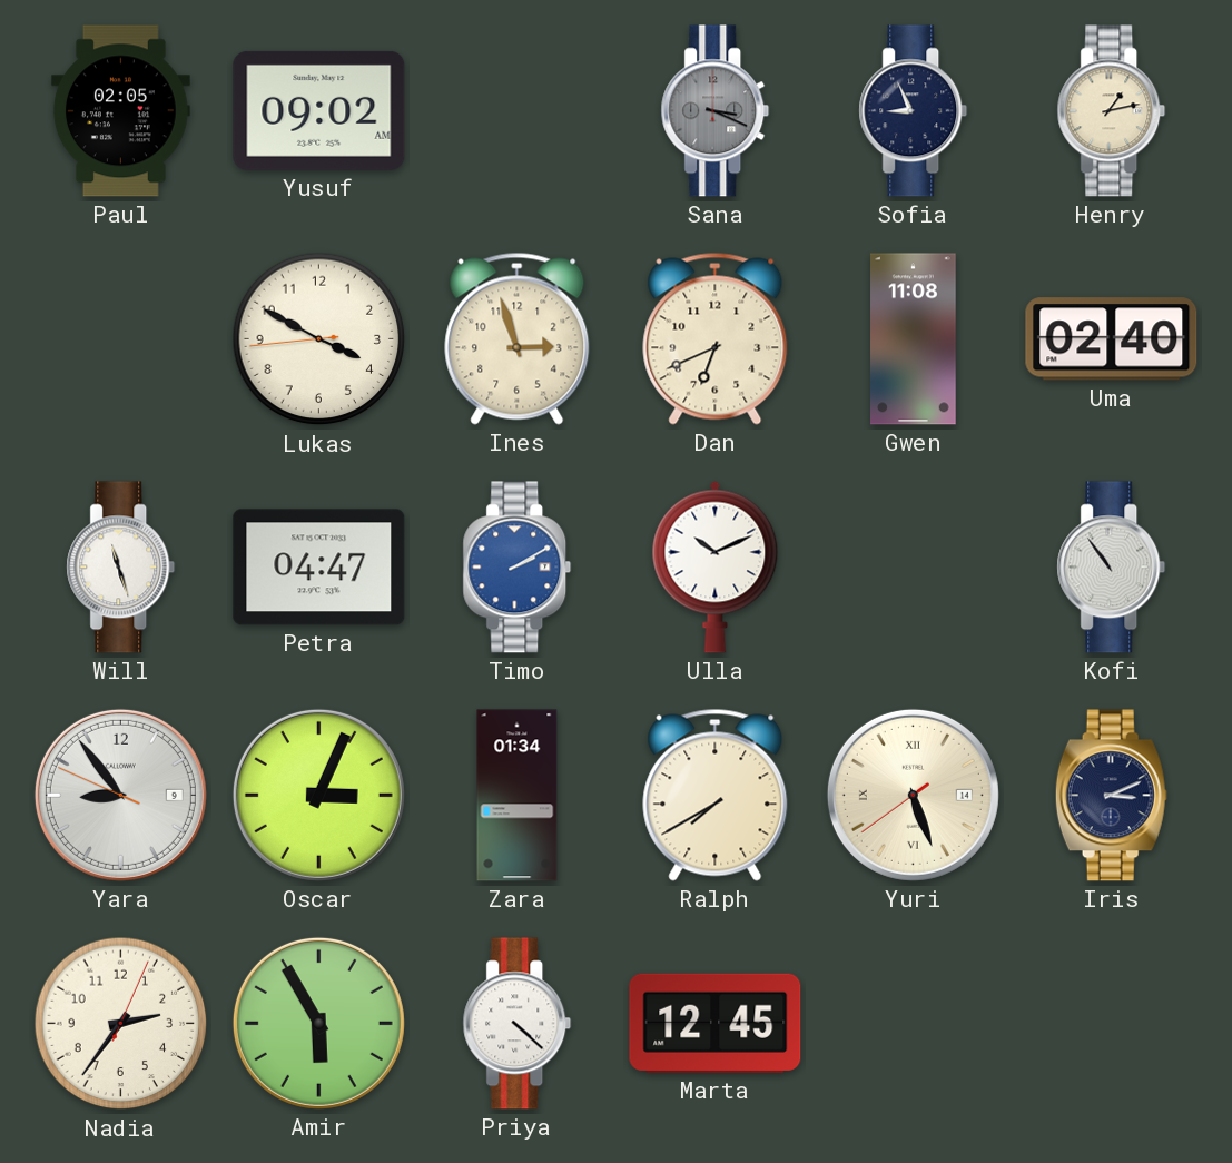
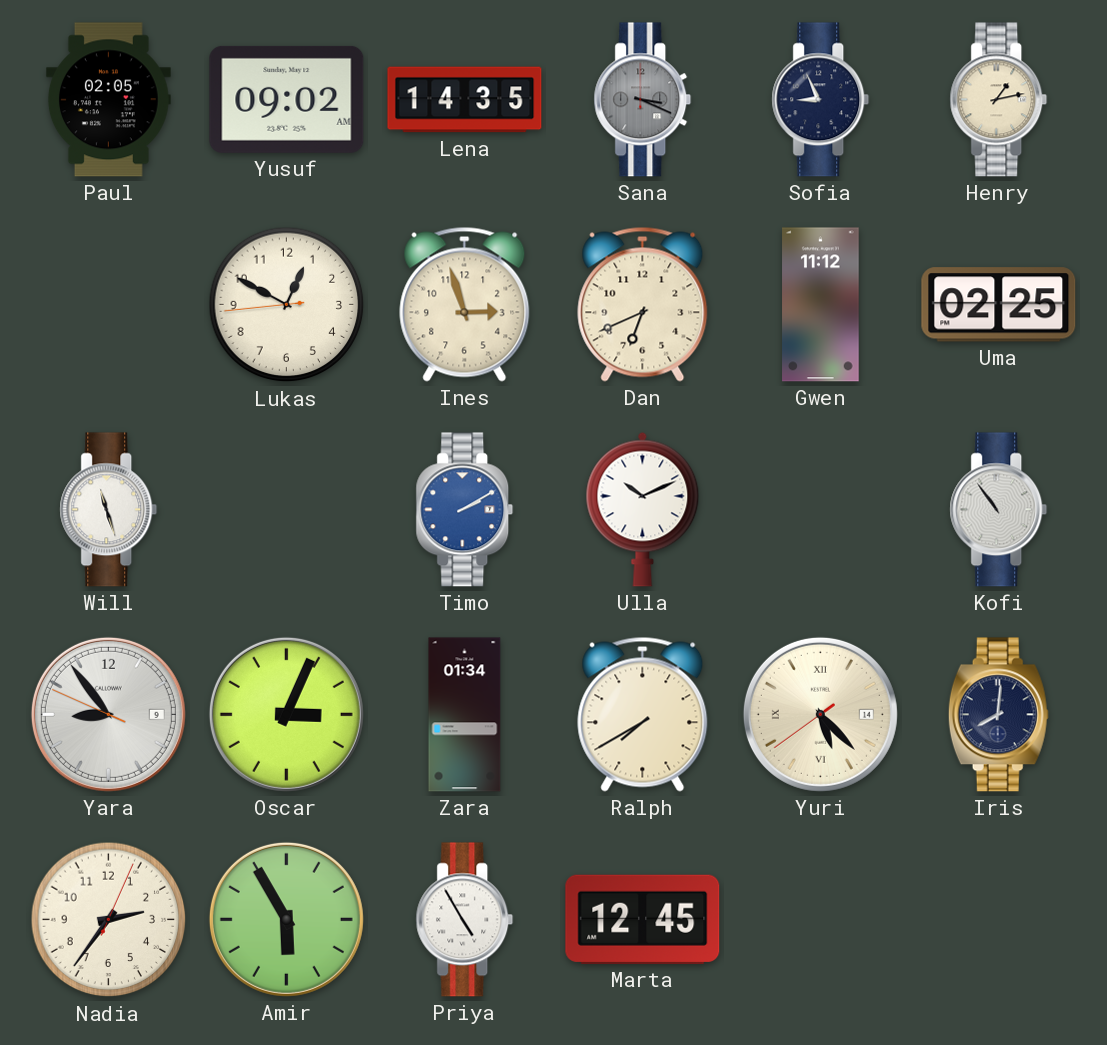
Lena: none -> 14:35 (465, 100)
Lukas: 3:49 -> 12:49 (287, 305)
Gwen: 11:08 -> 11:12 (821, 305)
Uma: 02:40 -> 02:25 (999, 305)
Petra: 04:47 -> none (319, 568)
Yuri: 5:26 -> 5:22 (820, 714)
Iris: 3:11 -> 8:01 (998, 715)
Priya: 4:22 -> 4:55 (465, 920)
